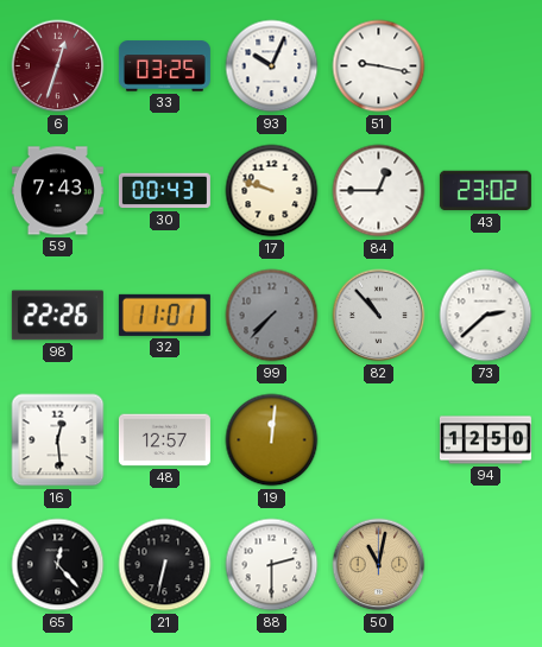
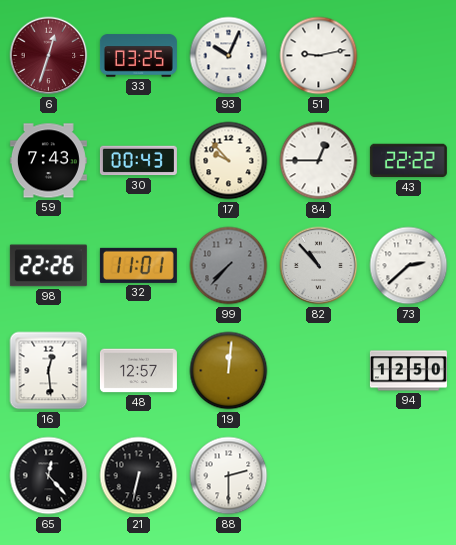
51: 9:17 -> 9:13 (319, 56)
17: 9:48 -> 9:53 (229, 161)
43: 23:02 -> 22:22 (408, 161)
50: 11:02 -> none (379, 565)
